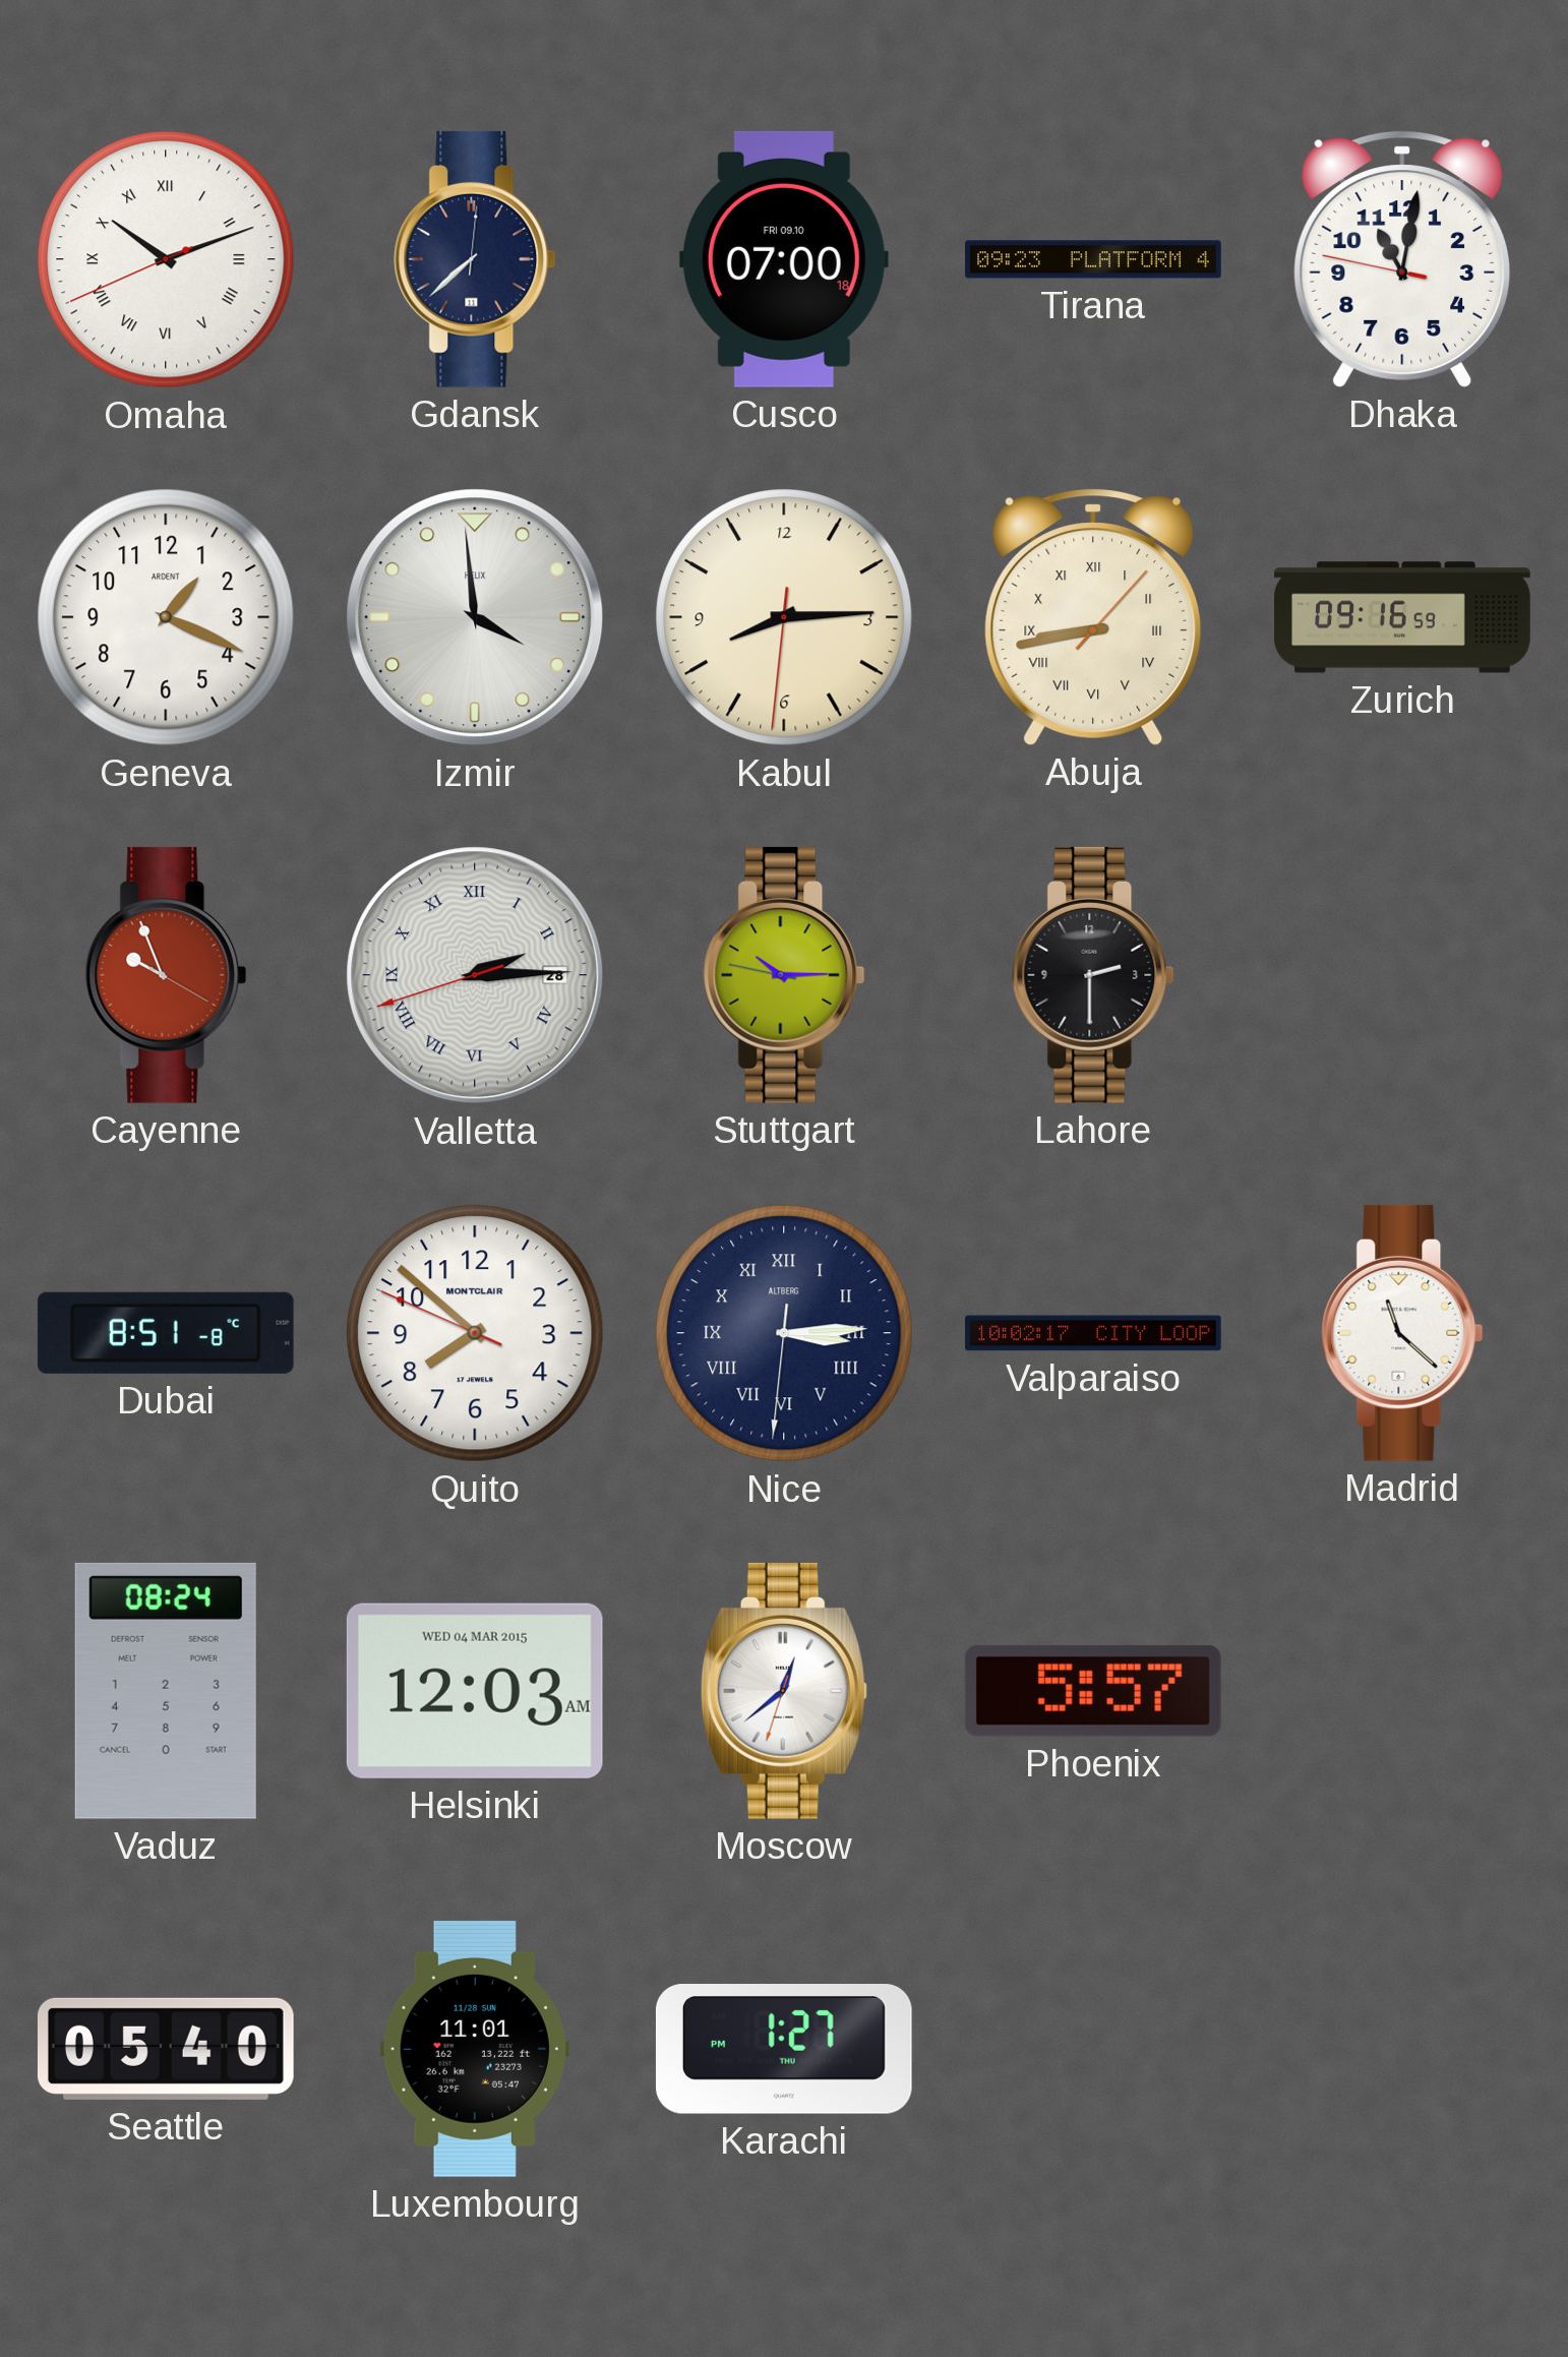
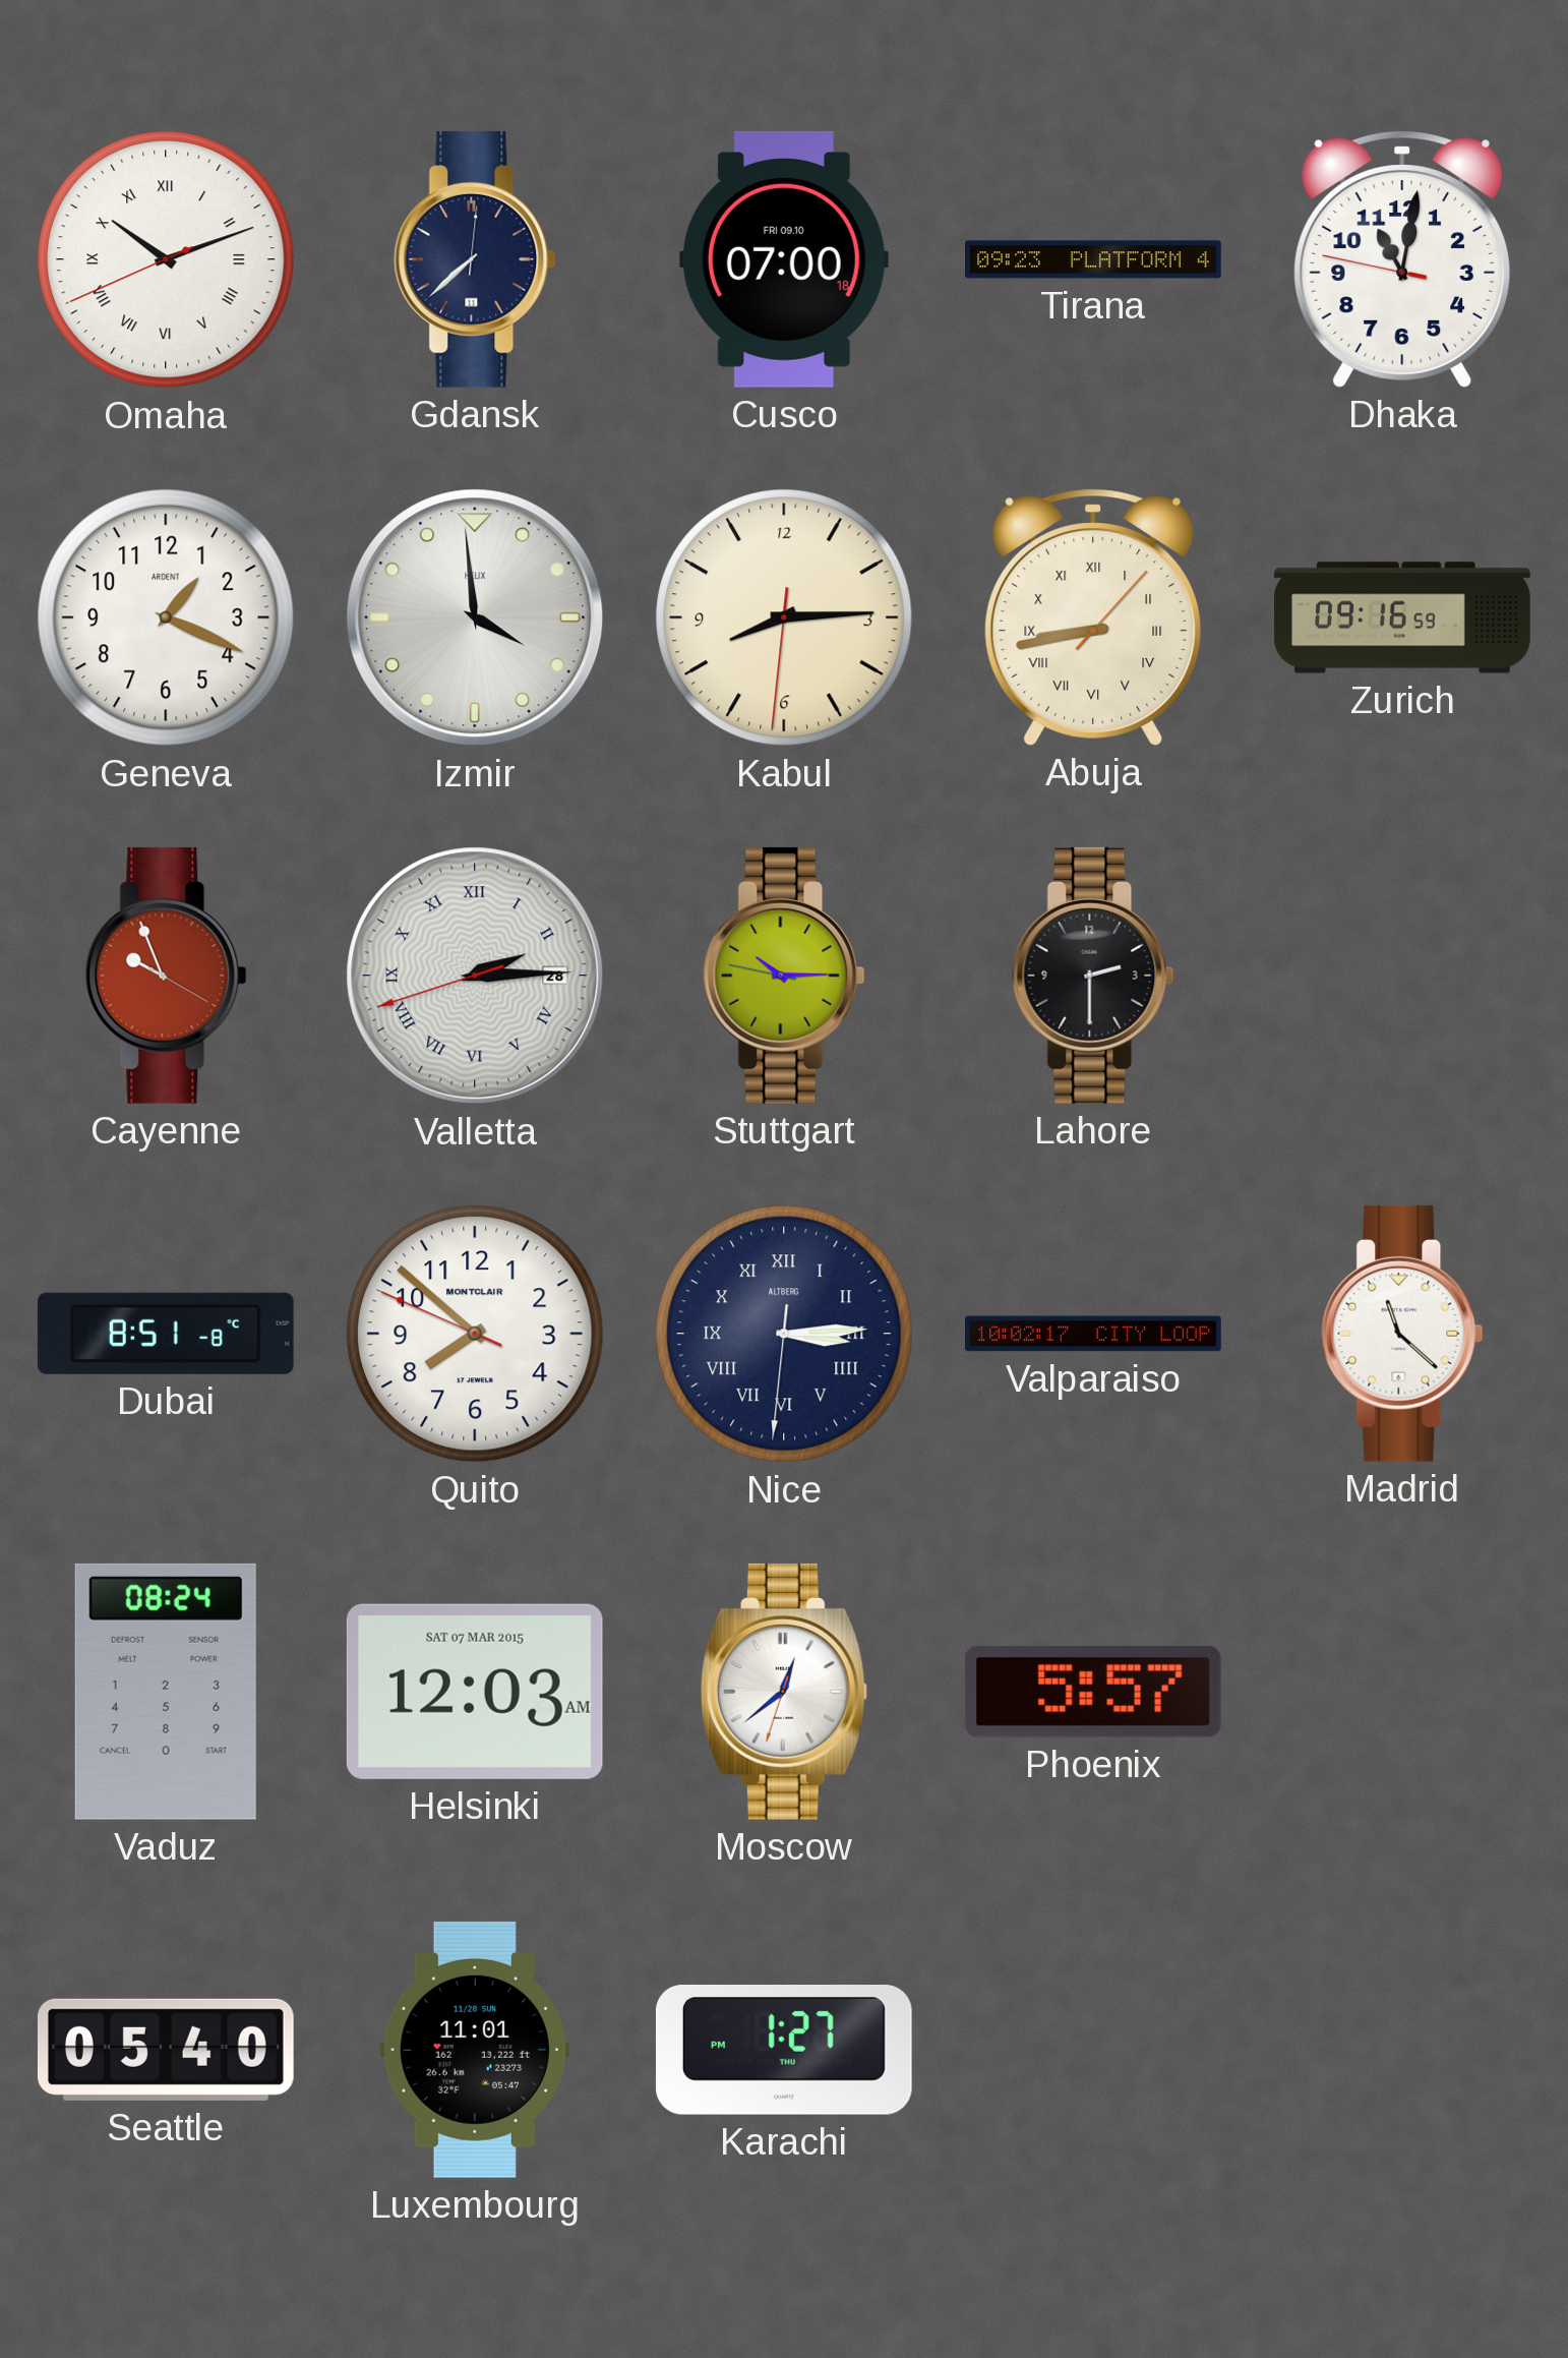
Helsinki date: WED 04 MAR 2015 -> SAT 07 MAR 2015 (475, 1692)
